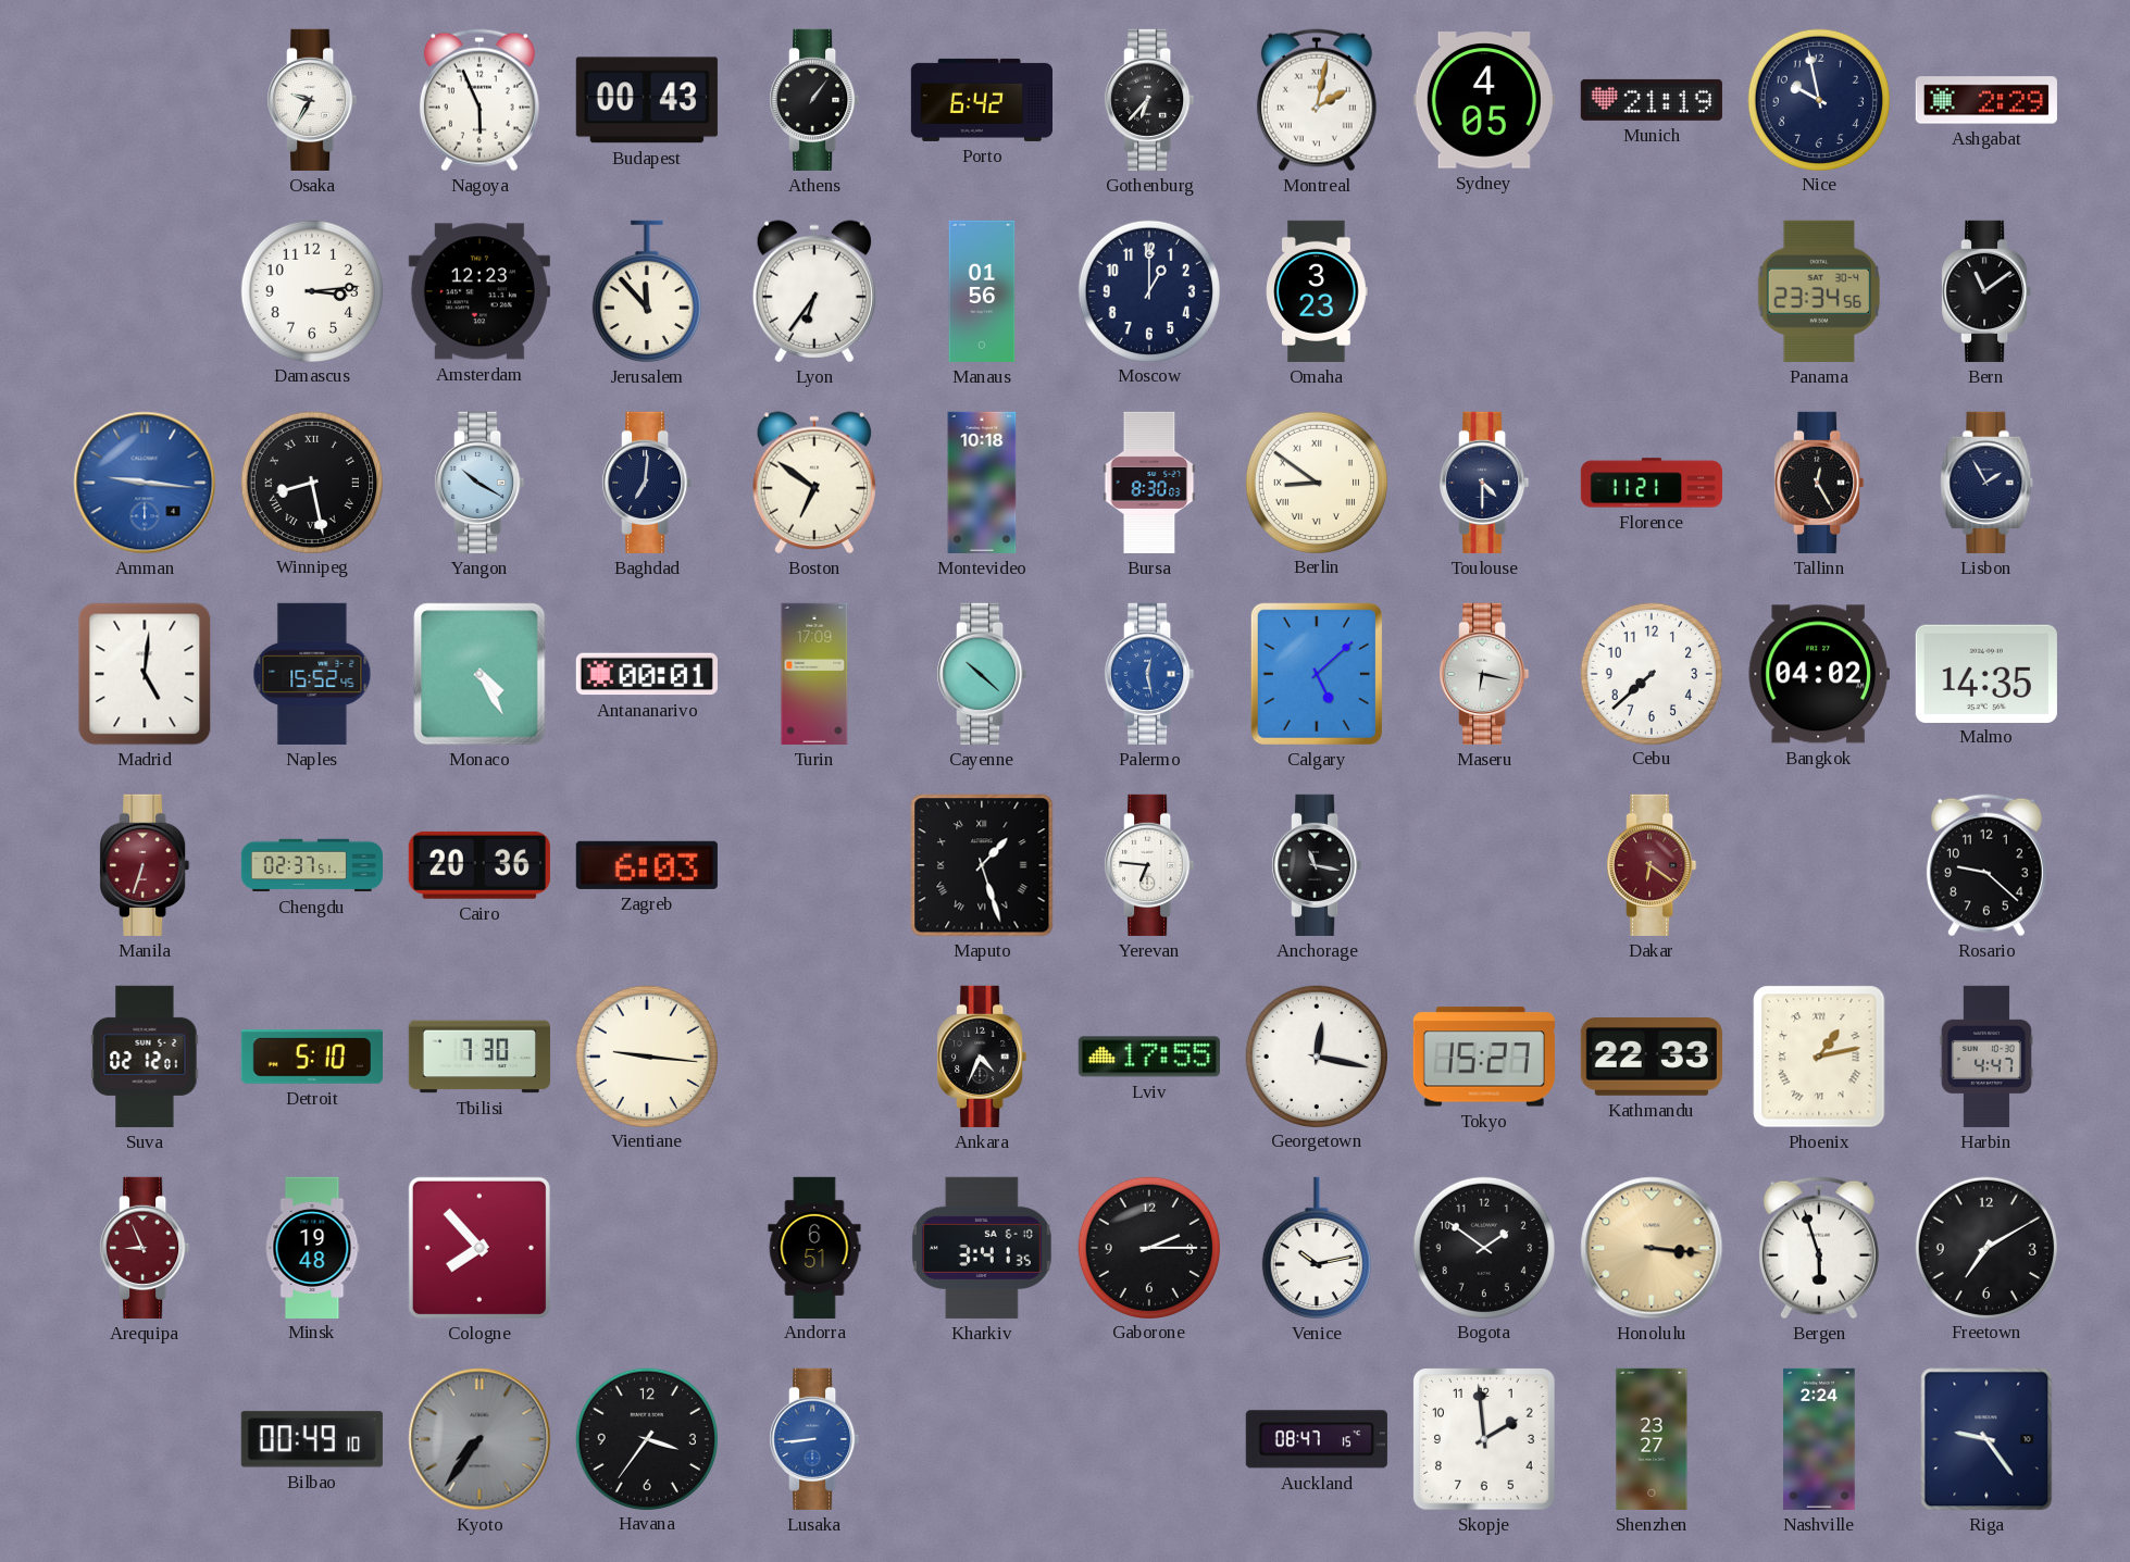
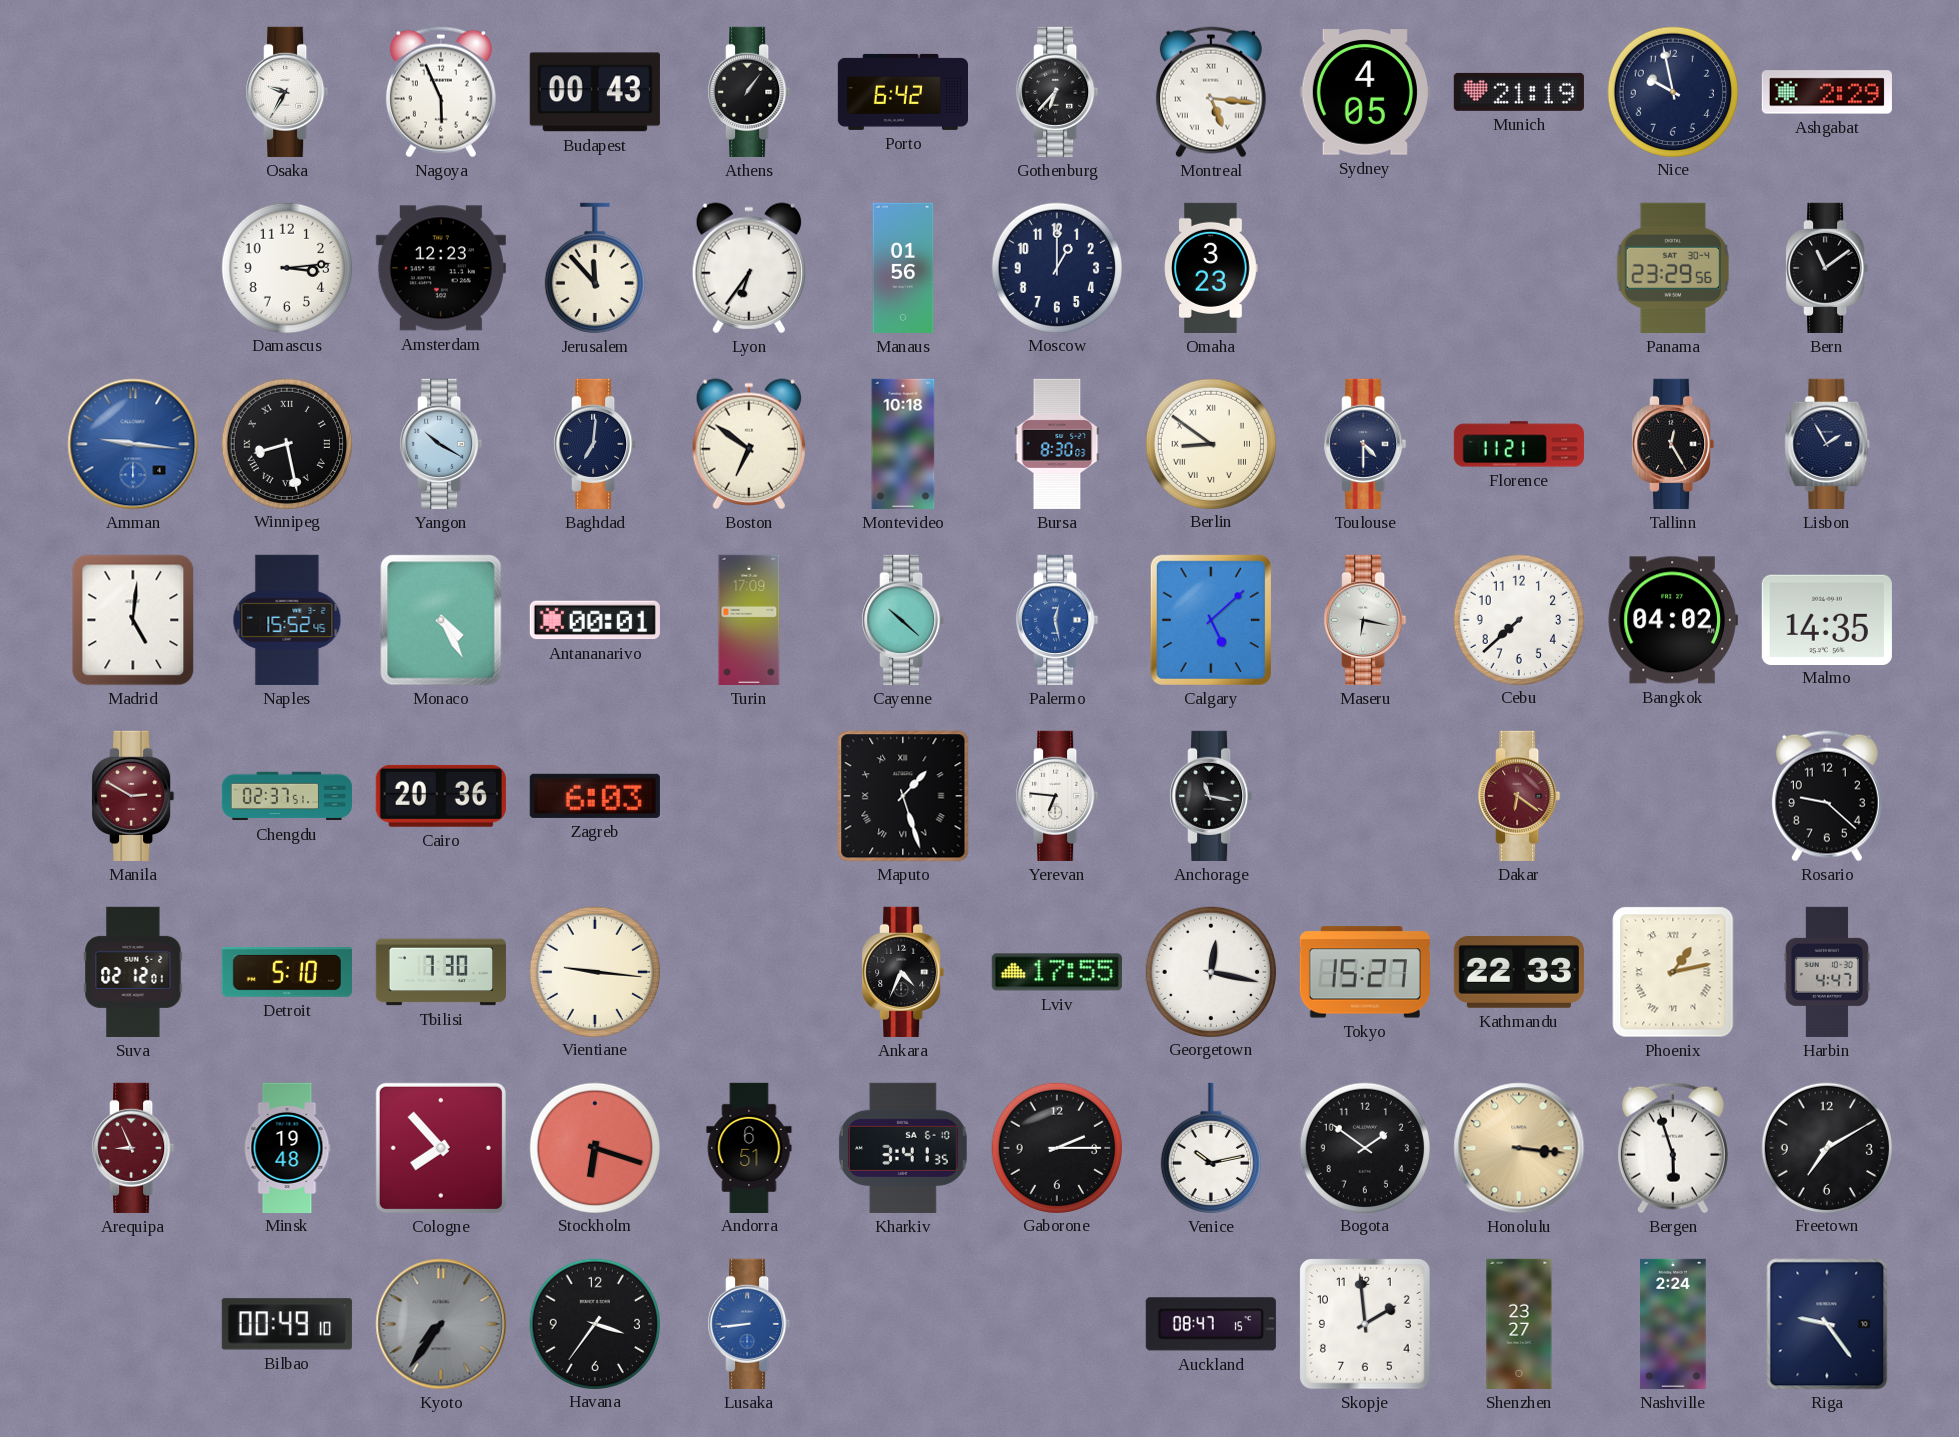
Montreal: 2:02 -> 5:16 (1211, 92)
Panama: 23:34 -> 23:29 (1672, 268)
Manila: 6:33 -> 2:50 (133, 796)
Stockholm: none -> 6:18 (594, 1147)
